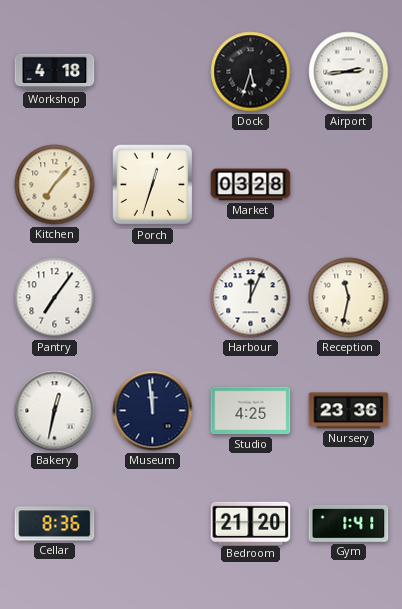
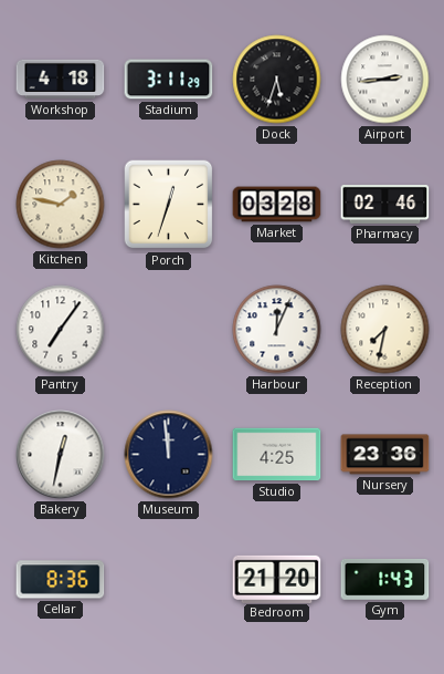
Stadium: none -> 3:11 (169, 80)
Kitchen: 7:07 -> 1:47 (61, 205)
Pharmacy: none -> 02:46 (385, 204)
Reception: 11:32 -> 7:32 (385, 330)
Gym: 1:41 -> 1:43 (385, 580)
